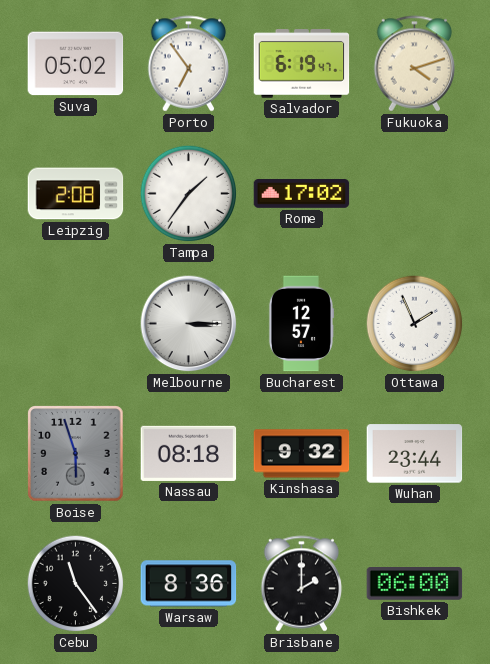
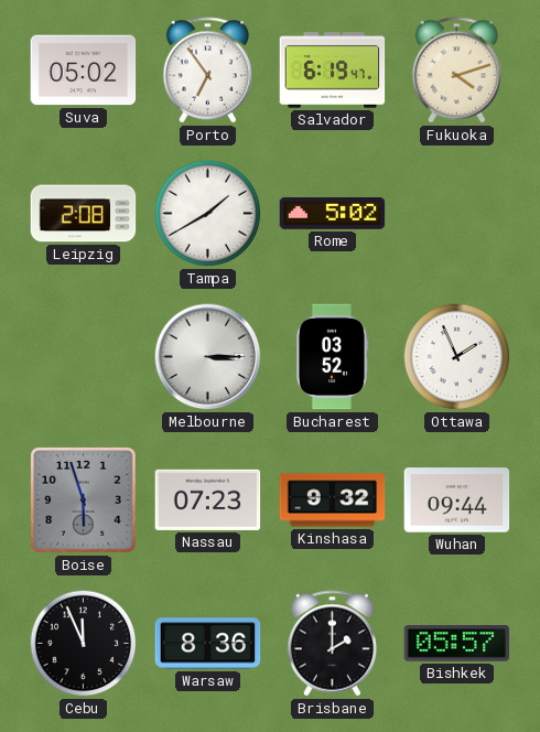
Tampa: 1:36 -> 1:40 (208, 214)
Rome: 17:02 -> 5:02 (333, 214)
Bucharest: 12:57 -> 03:52 (331, 357)
Nassau: 08:18 -> 07:23 (208, 499)
Wuhan: 23:44 -> 09:44 (457, 500)
Cebu: 11:24 -> 11:56 (84, 644)
Bishkek: 06:00 -> 05:57 (457, 644)
